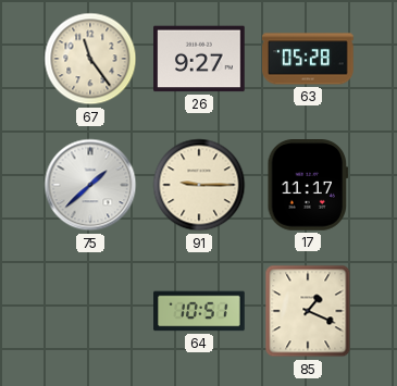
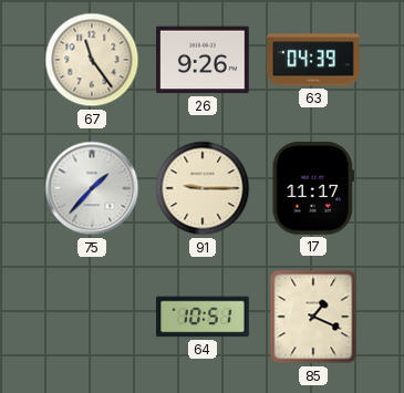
26: 9:27 -> 9:26 (203, 60)
63: 05:28 -> 04:39 (313, 60)
75: 1:38 -> 1:37 (92, 188)
